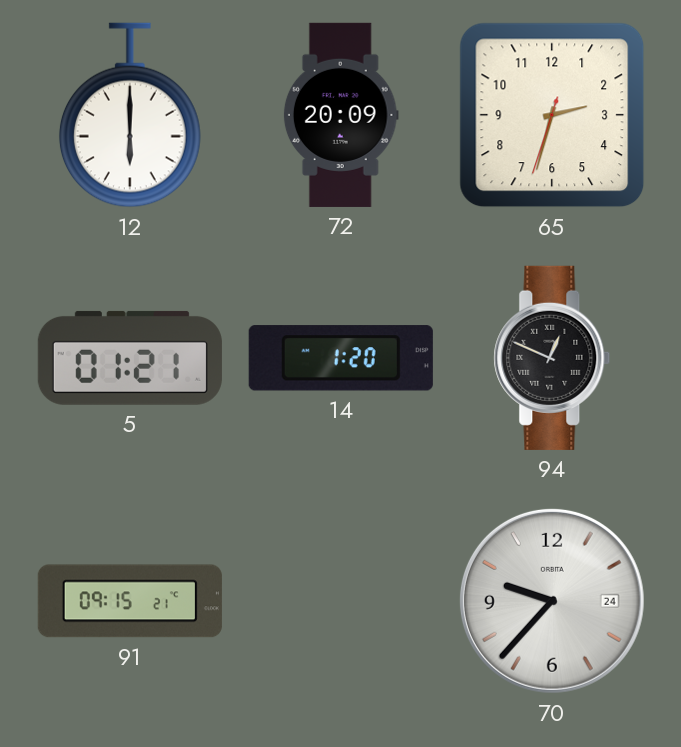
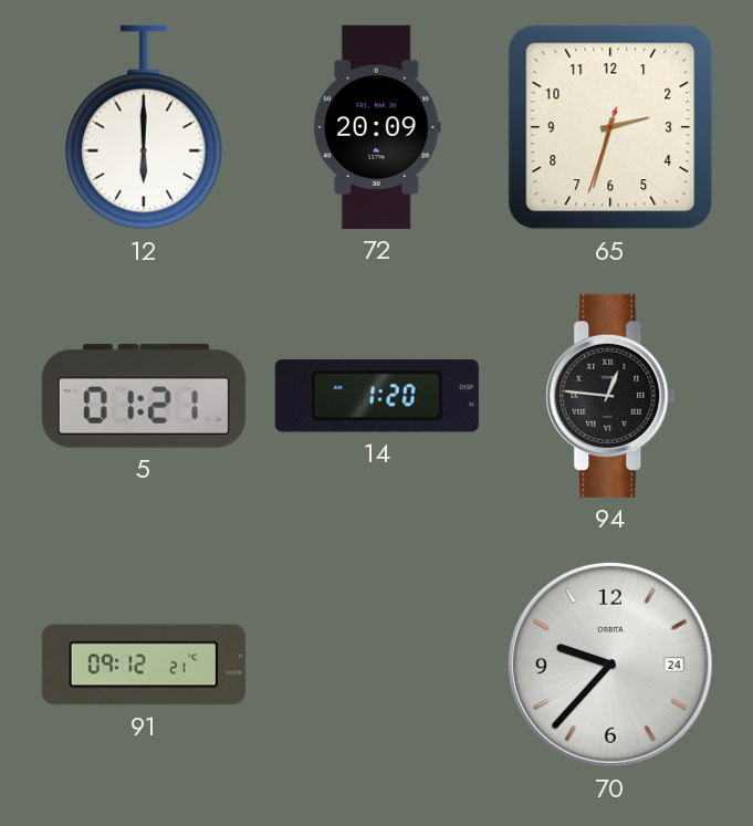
94: 12:49 -> 12:46 (610, 396)
91: 09:15 -> 09:12 (144, 665)
